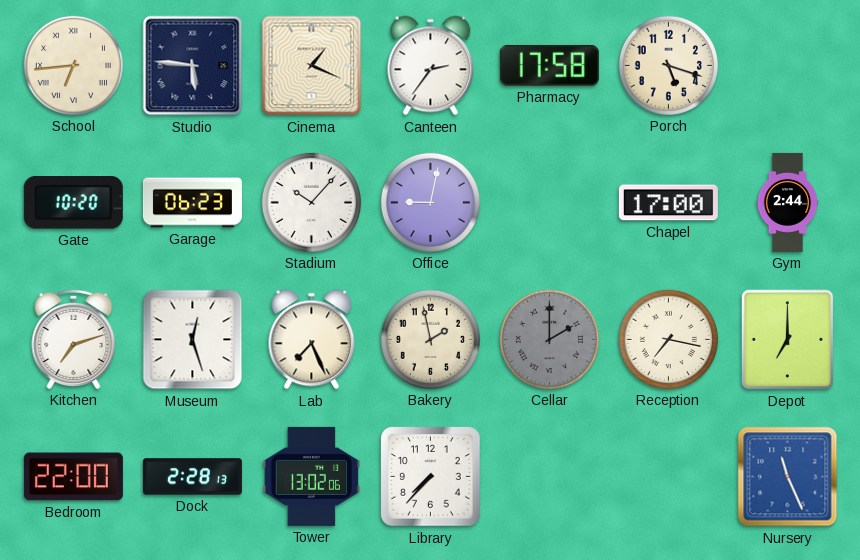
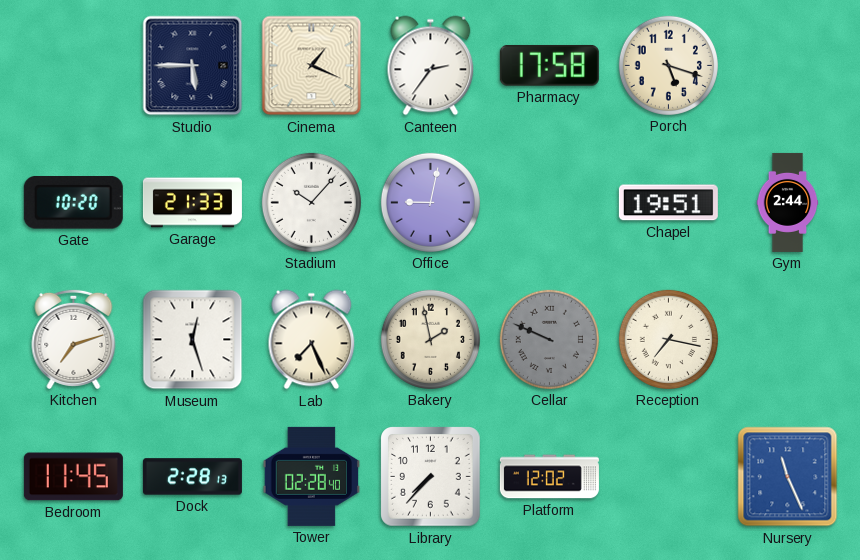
School: 6:44 -> none (73, 65)
Studio: 5:46 -> 5:45 (193, 66)
Garage: 06:23 -> 21:33 (192, 203)
Chapel: 17:00 -> 19:51 (668, 203)
Cellar: 2:00 -> 9:49 (549, 339)
Depot: 7:00 -> none (788, 340)
Bedroom: 22:00 -> 11:45 (73, 477)
Tower: 13:02 -> 02:28 (311, 476)
Platform: none -> 12:02 (549, 477)
